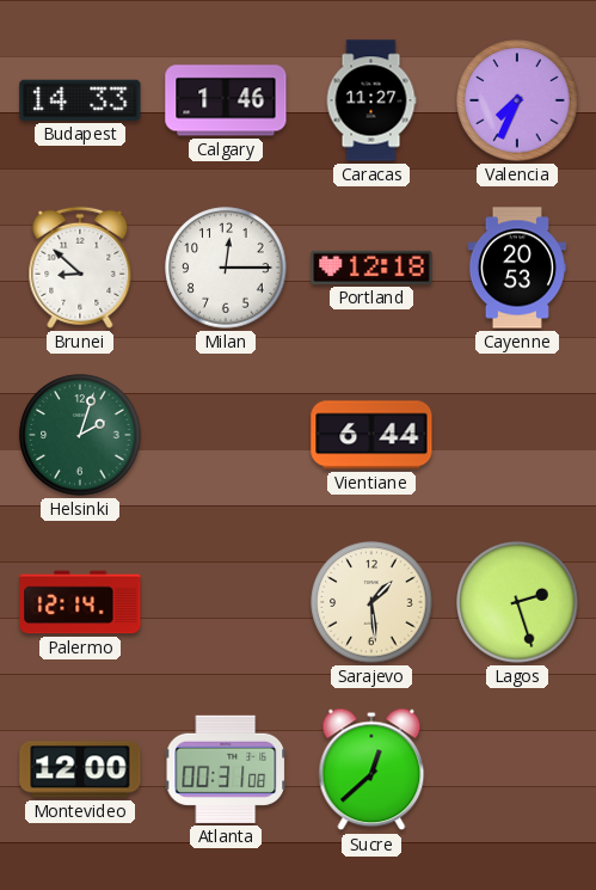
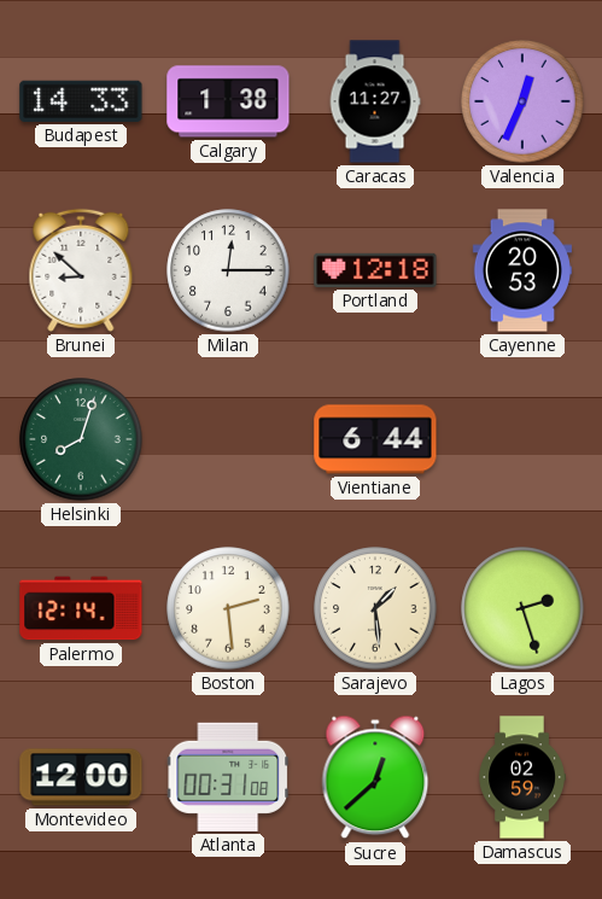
Calgary: 1:46 -> 1:38 (228, 101)
Valencia: 7:34 -> 12:34 (522, 101)
Helsinki: 2:03 -> 8:03 (81, 439)
Boston: none -> 2:29 (228, 608)
Damascus: none -> 02:59 (522, 777)
